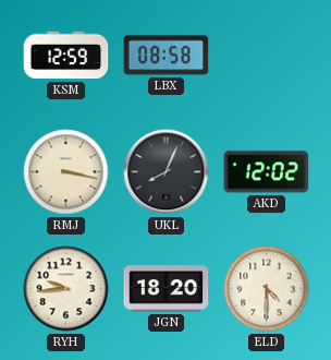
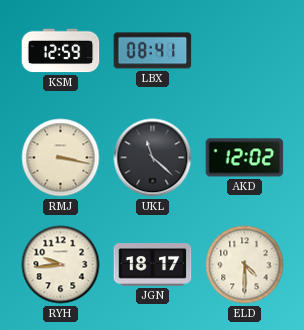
LBX: 08:58 -> 08:41 (153, 51)
UKL: 8:04 -> 11:22 (153, 158)
JGN: 18:20 -> 18:17 (153, 265)
